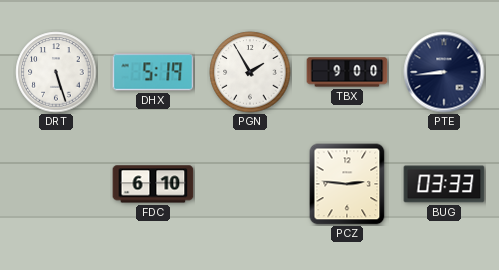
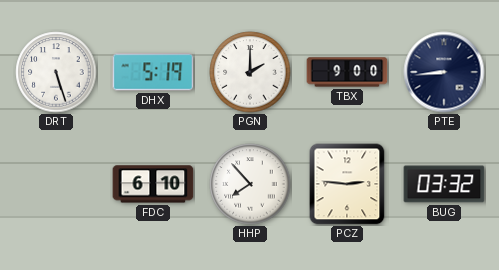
PGN: 1:55 -> 2:00 (250, 72)
HHP: none -> 7:53 (250, 184)
BUG: 03:33 -> 03:32 (444, 184)
